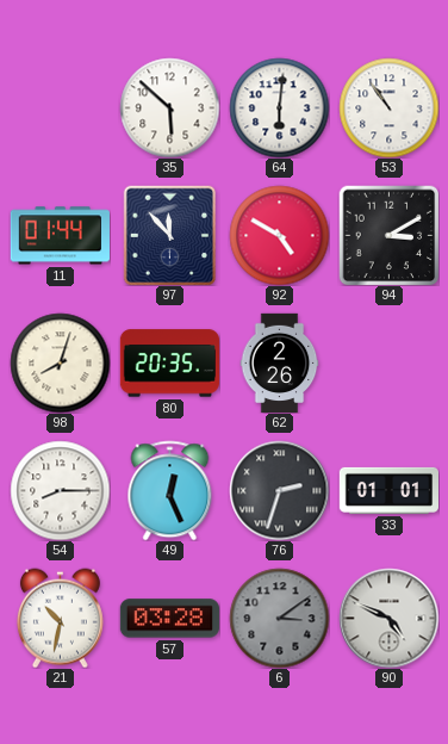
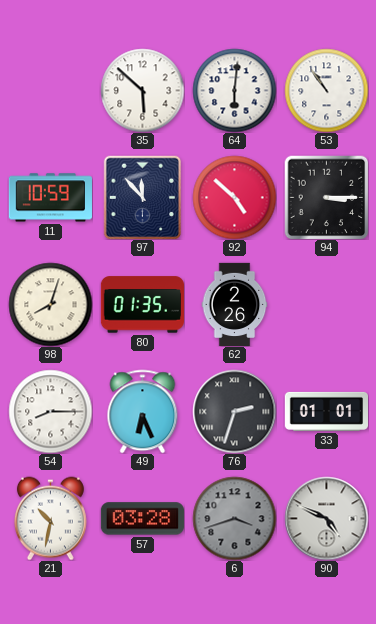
11: 01:44 -> 10:59 (50, 198)
92: 4:50 -> 4:52 (234, 197)
94: 3:10 -> 3:15 (326, 197)
80: 20:35 -> 01:35 (142, 305)
49: 12:26 -> 6:26 (143, 411)
6: 3:09 -> 3:42 (234, 518)
